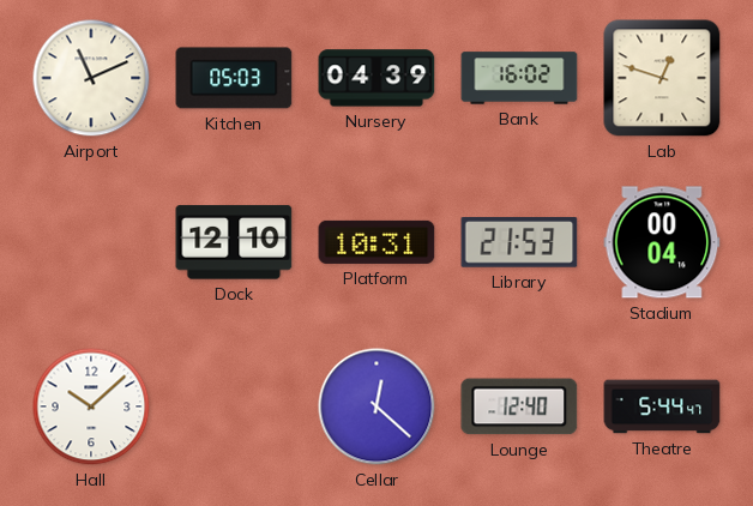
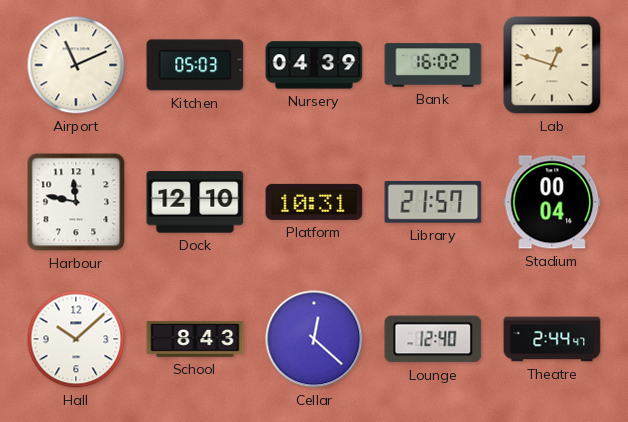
Harbour: none -> 11:47 (76, 202)
Library: 21:53 -> 21:57 (433, 202)
School: none -> 8:43 (195, 340)
Theatre: 5:44 -> 2:44 (552, 339)
